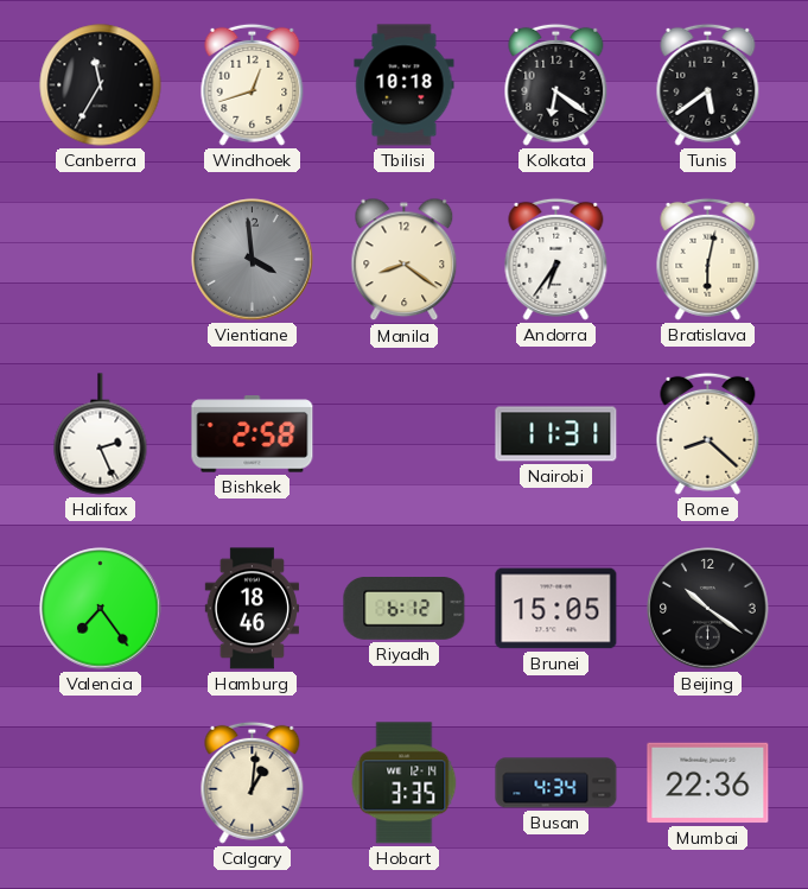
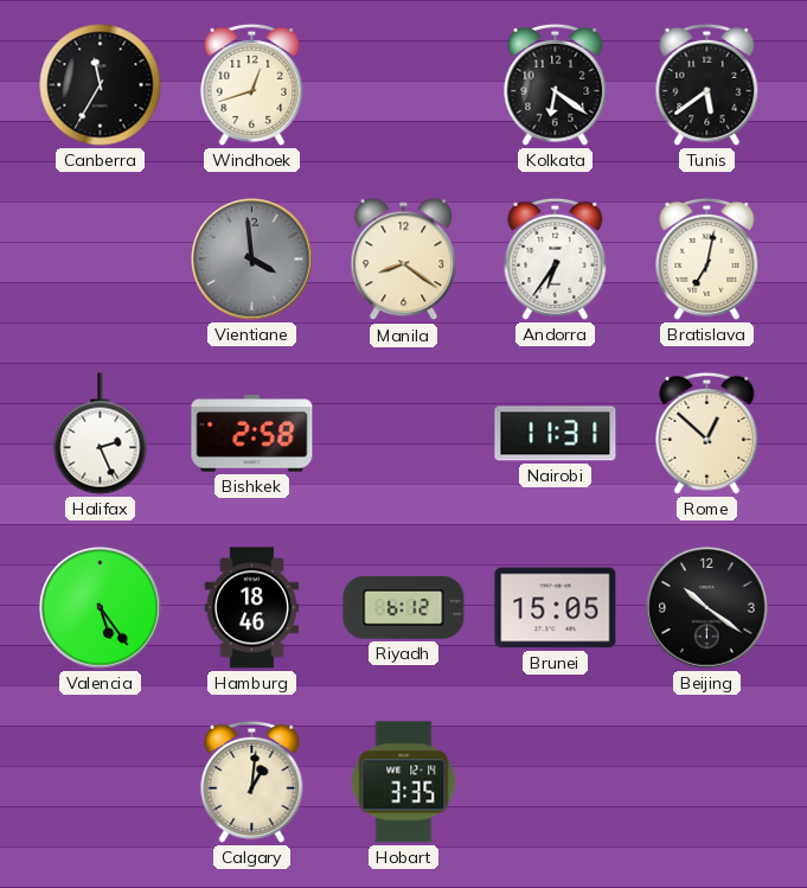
Tbilisi: 10:18 -> none (405, 85)
Bratislava: 6:02 -> 7:02 (707, 258)
Rome: 8:22 -> 12:52 (707, 433)
Valencia: 7:24 -> 5:24 (101, 608)
Busan: 4:34 -> none (556, 783)
Mumbai: 22:36 -> none (708, 783)
